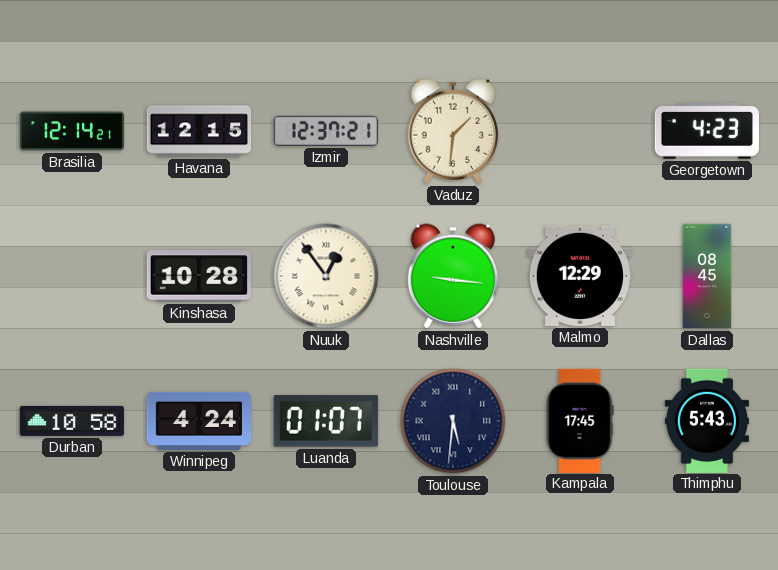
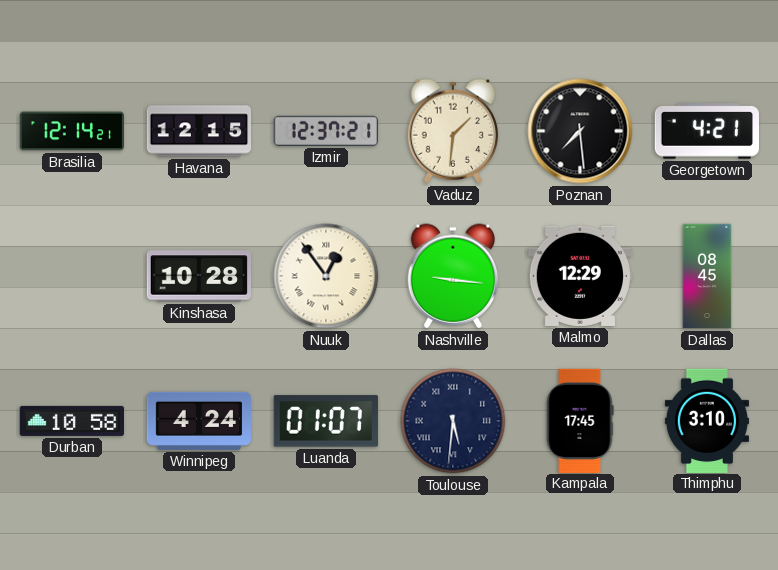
Poznan: none -> 7:29 (580, 131)
Georgetown: 4:23 -> 4:21 (707, 131)
Thimphu: 5:43 -> 3:10 (707, 420)
